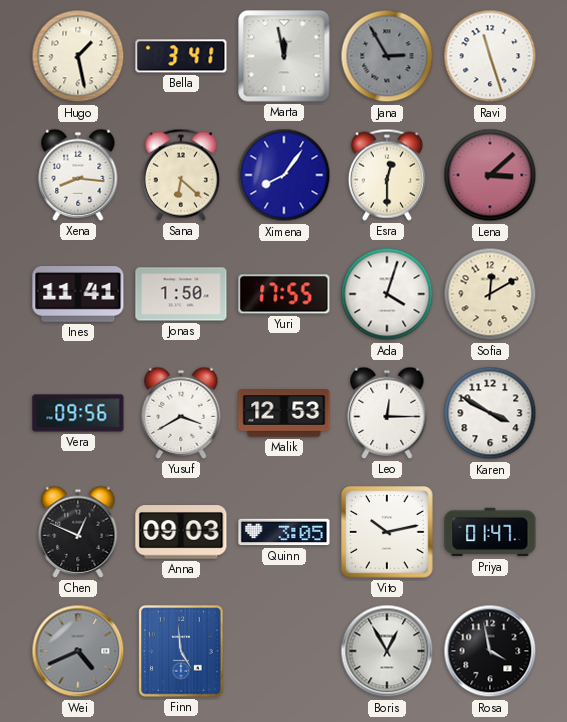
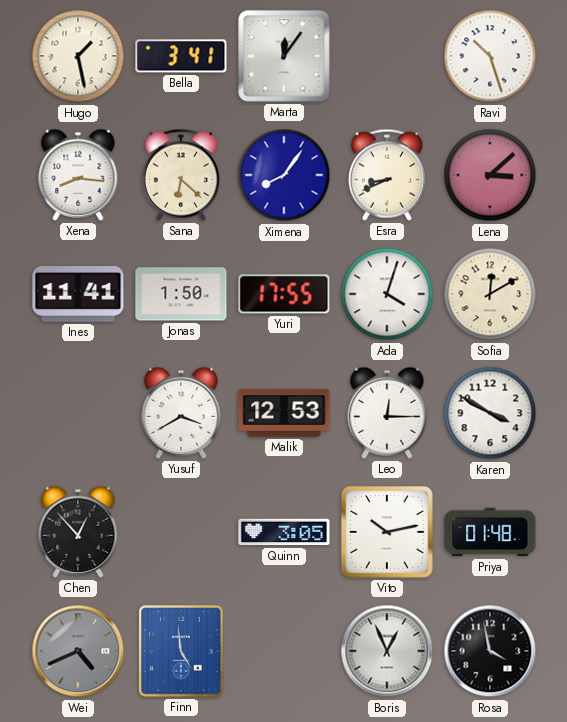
Marta: 11:58 -> 12:06 (284, 56)
Jana: 2:55 -> none (387, 56)
Ravi: 11:27 -> 10:27 (490, 56)
Esra: 12:30 -> 8:41 (387, 175)
Vera: 09:56 -> none (78, 413)
Chen: 12:49 -> 12:53 (78, 532)
Anna: 09:03 -> none (181, 532)
Priya: 01:47 -> 01:48 (490, 532)
Boris: 12:55 -> 12:56 (387, 651)
